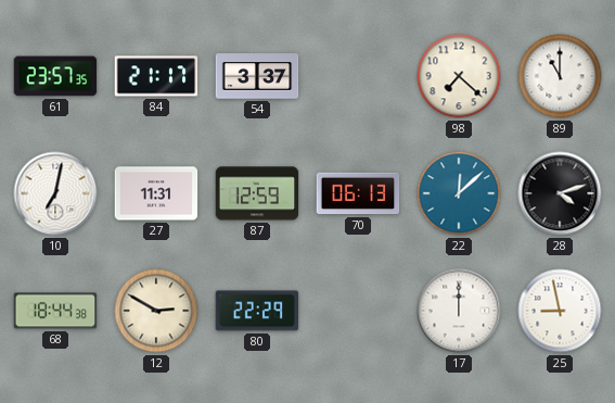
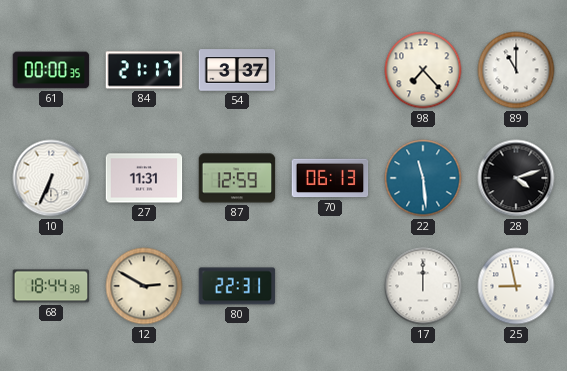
61: 23:57 -> 00:00 (51, 70)
98: 7:22 -> 7:23 (423, 70)
10: 7:02 -> 6:34 (51, 178)
22: 12:08 -> 11:29 (423, 178)
80: 22:29 -> 22:31 (237, 286)
